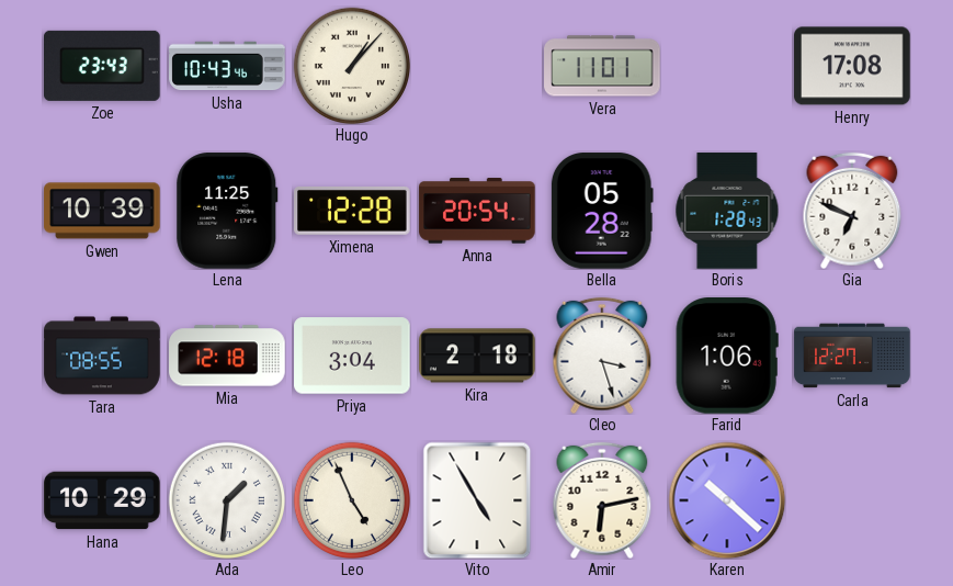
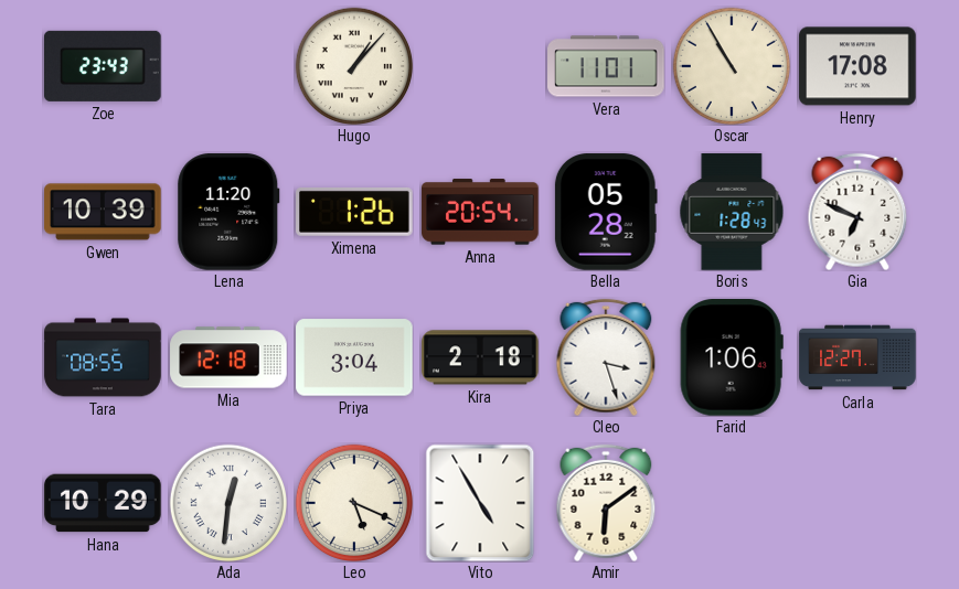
Usha: 10:43 -> none (227, 66)
Oscar: none -> 10:55 (731, 65)
Lena: 11:25 -> 11:20 (228, 212)
Ximena: 12:28 -> 1:26 (354, 212)
Ada: 1:31 -> 12:31 (227, 502)
Leo: 4:56 -> 5:19 (353, 502)
Amir: 6:13 -> 6:09 (606, 503)
Karen: 10:22 -> none (727, 500)
